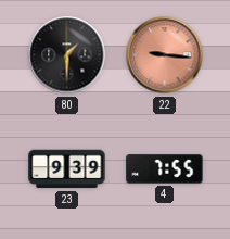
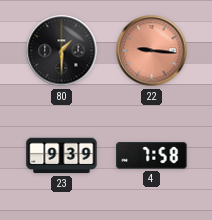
4: 7:55 -> 7:58 (152, 156)
